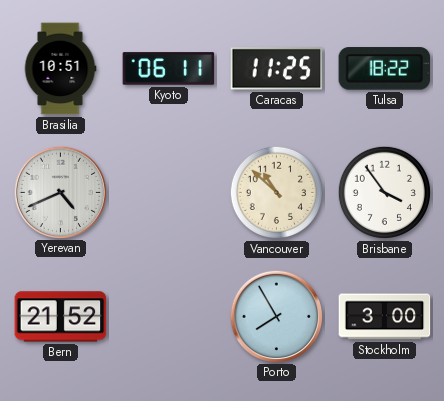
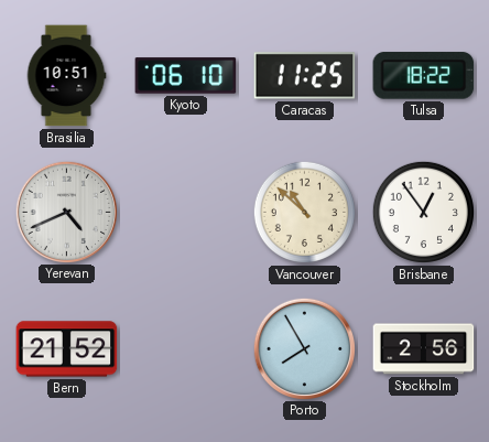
Kyoto: 06:11 -> 06:10 (186, 76)
Brisbane: 3:54 -> 12:54 (423, 212)
Stockholm: 3:00 -> 2:56 (424, 349)
